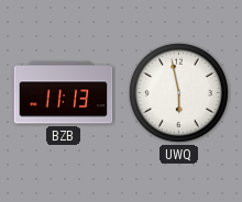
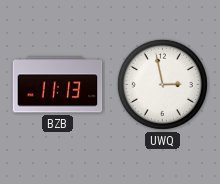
UWQ: 5:58 -> 2:58 (162, 84)
